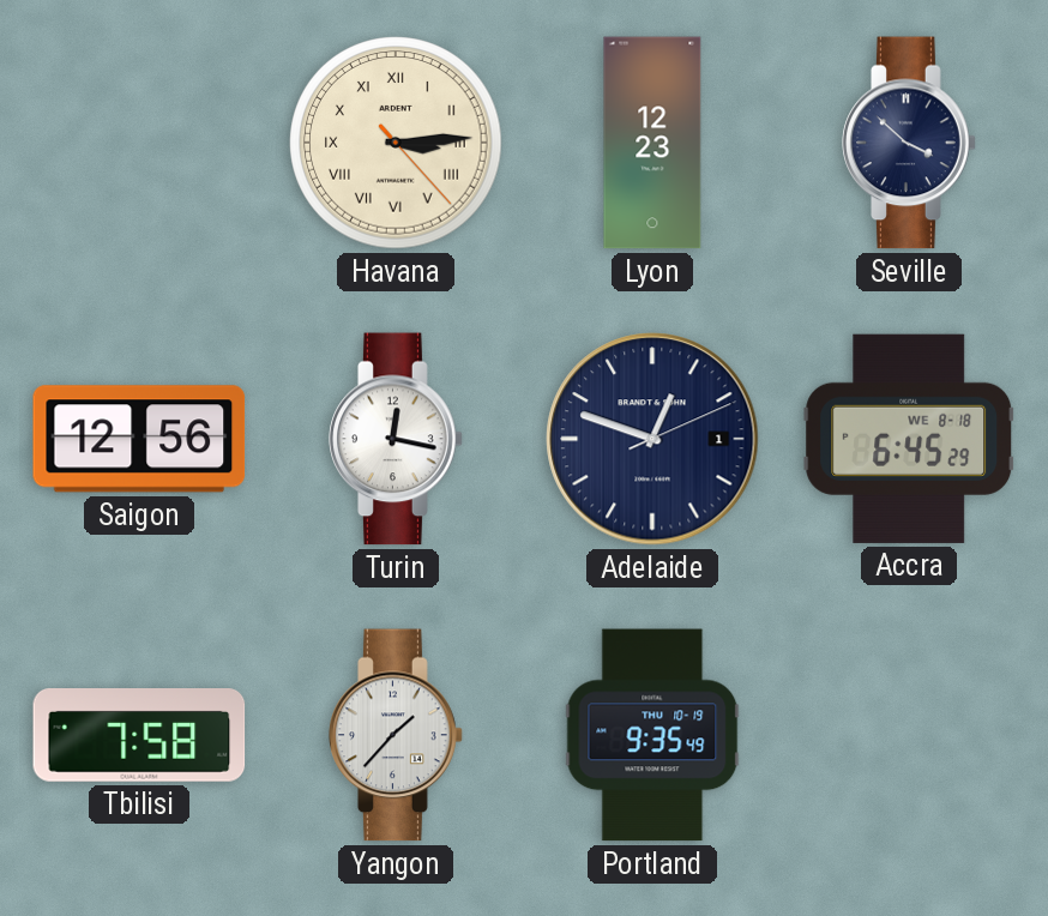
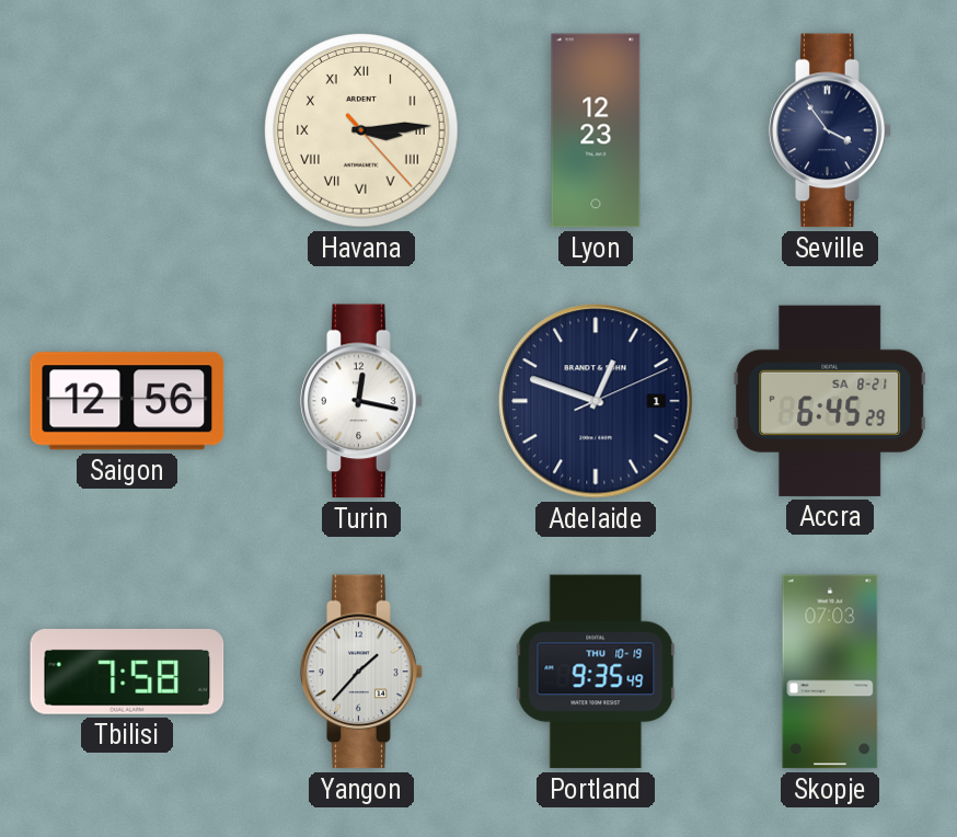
Seville: 3:52 -> 3:54 (830, 130)
Accra date: WE 8-18 -> SA 8-21 (830, 401)
Skopje: none -> 07:03 (830, 672)
